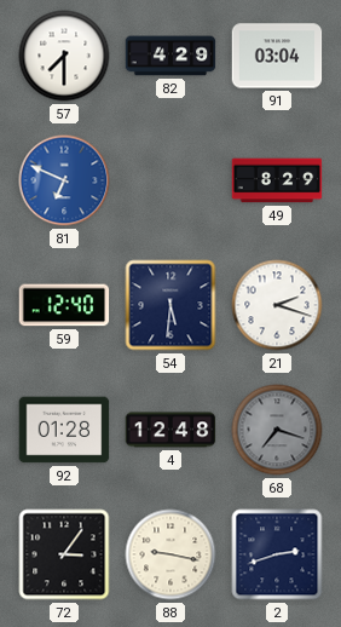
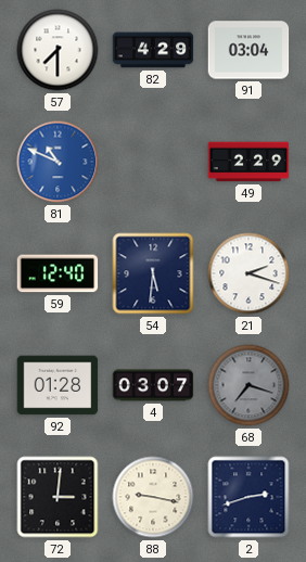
81: 6:49 -> 10:49 (58, 162)
49: 8:29 -> 2:29 (248, 162)
4: 12:48 -> 03:07 (153, 385)
72: 3:06 -> 3:01 (58, 497)
